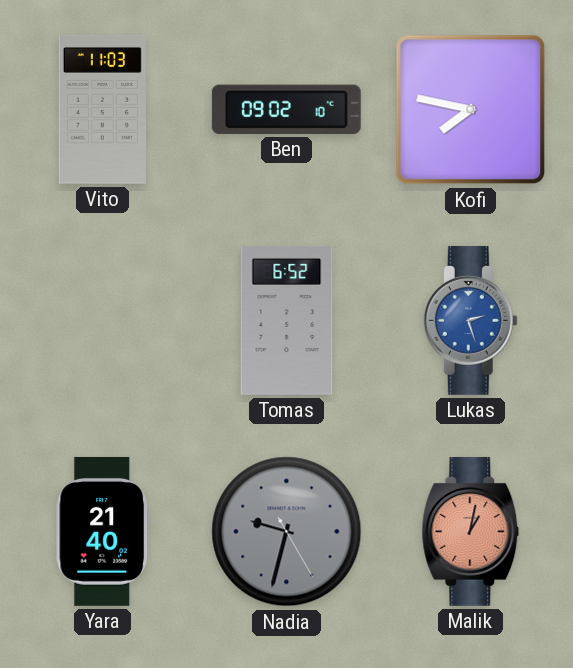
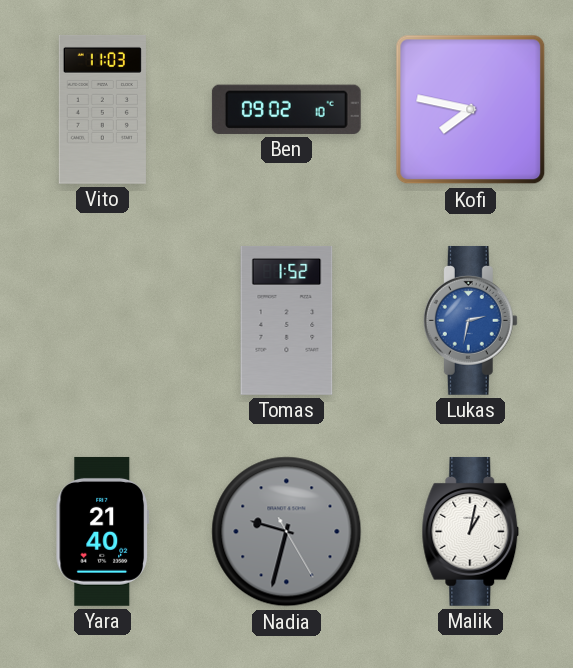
Tomas: 6:52 -> 1:52 (287, 321)
Lukas: 2:27 -> 2:32 (470, 320)
Malik dial: salmon -> white (471, 531)
